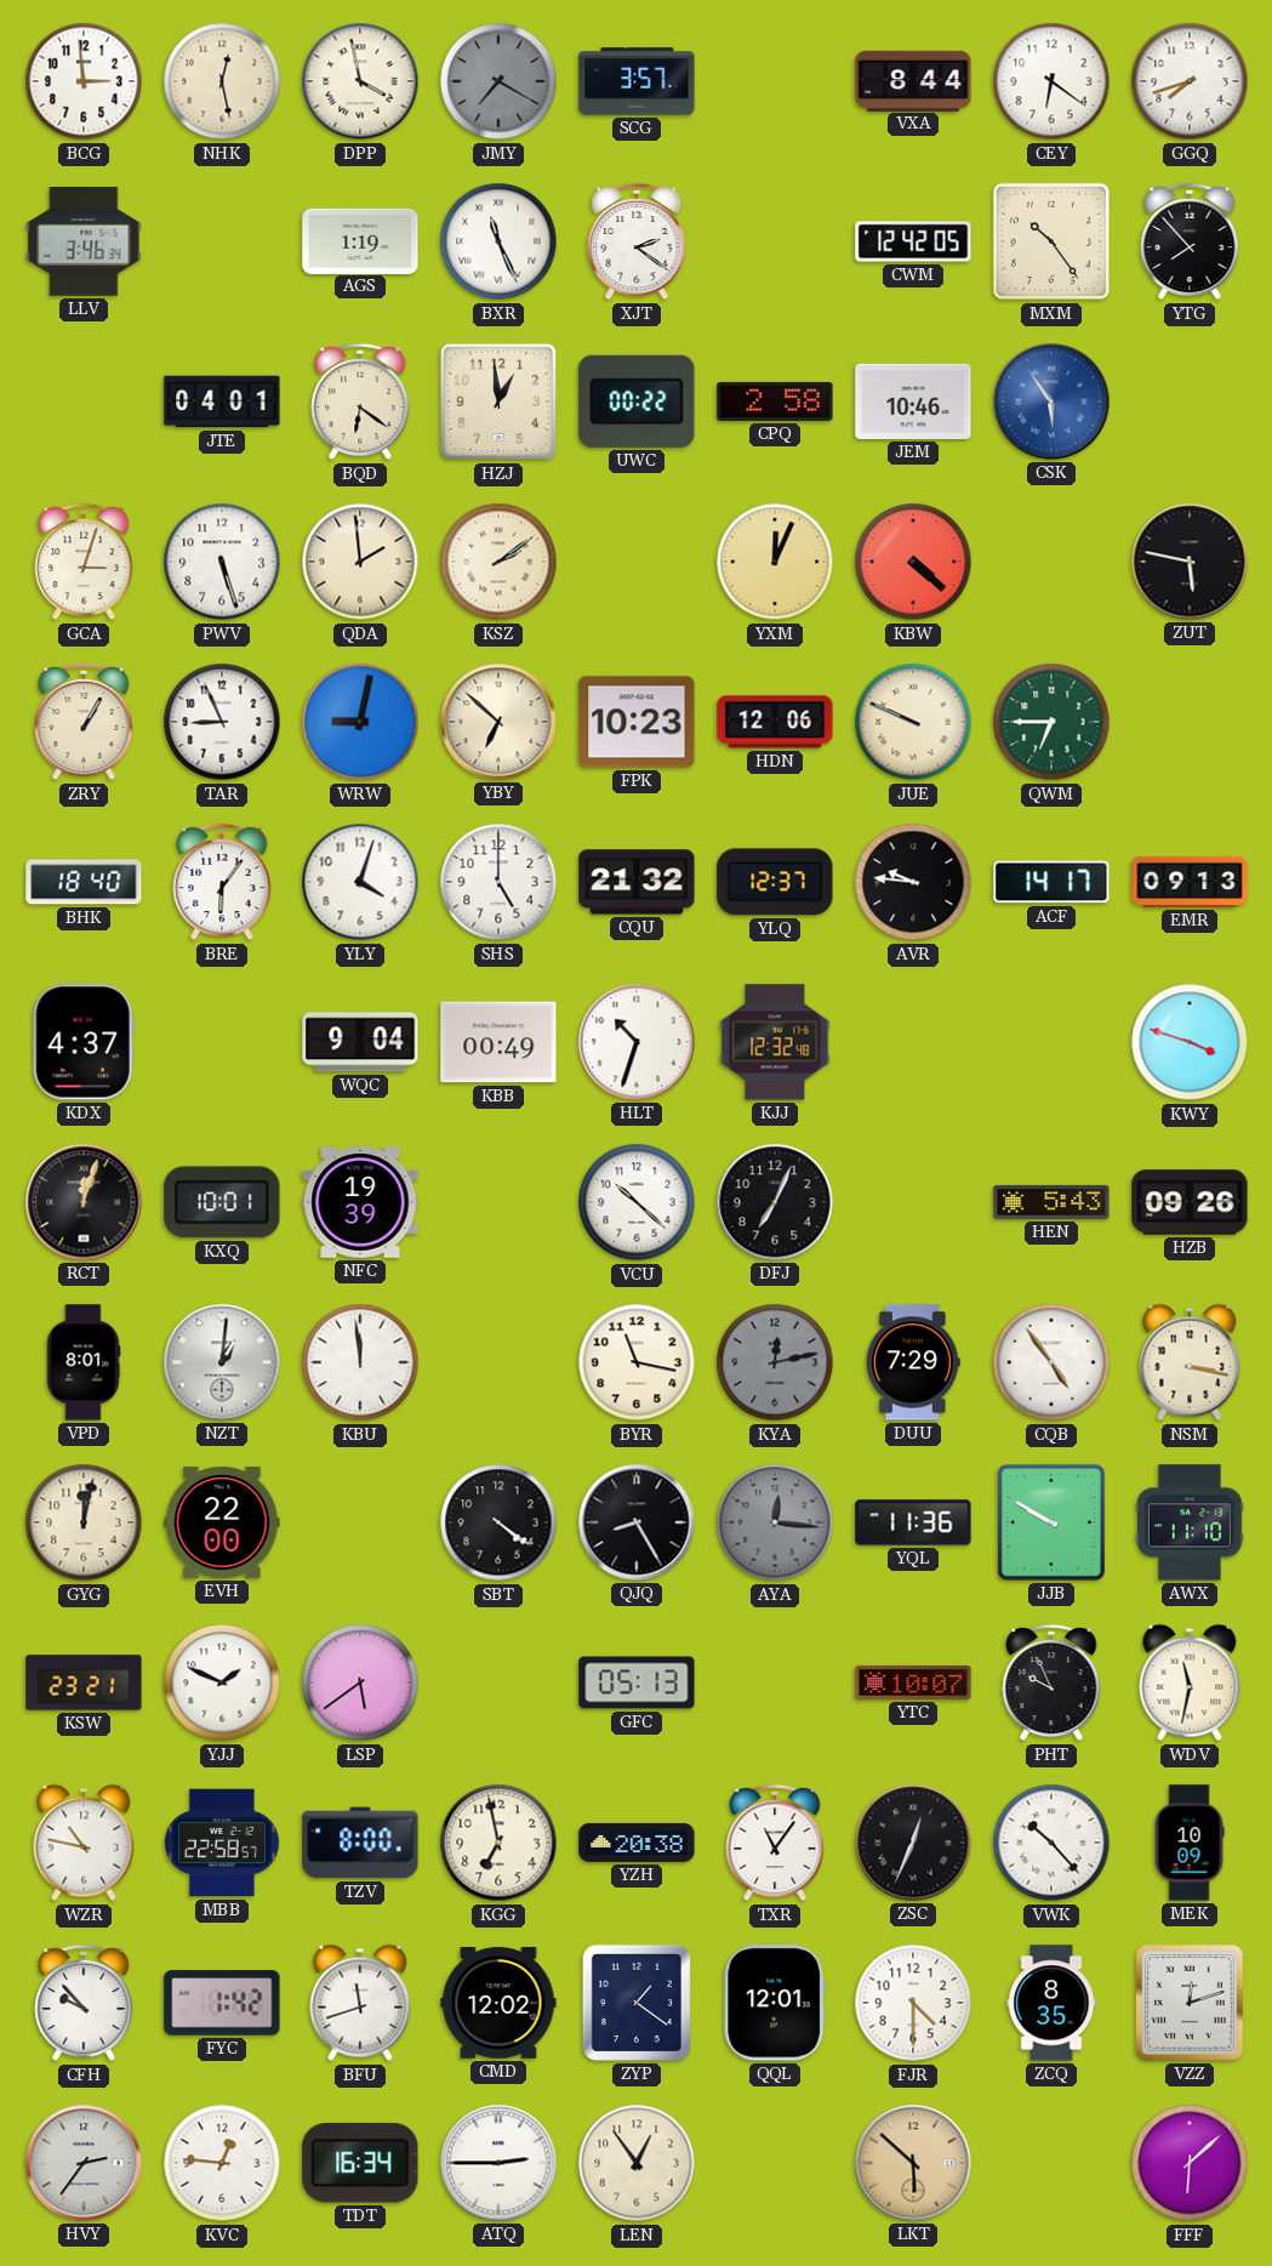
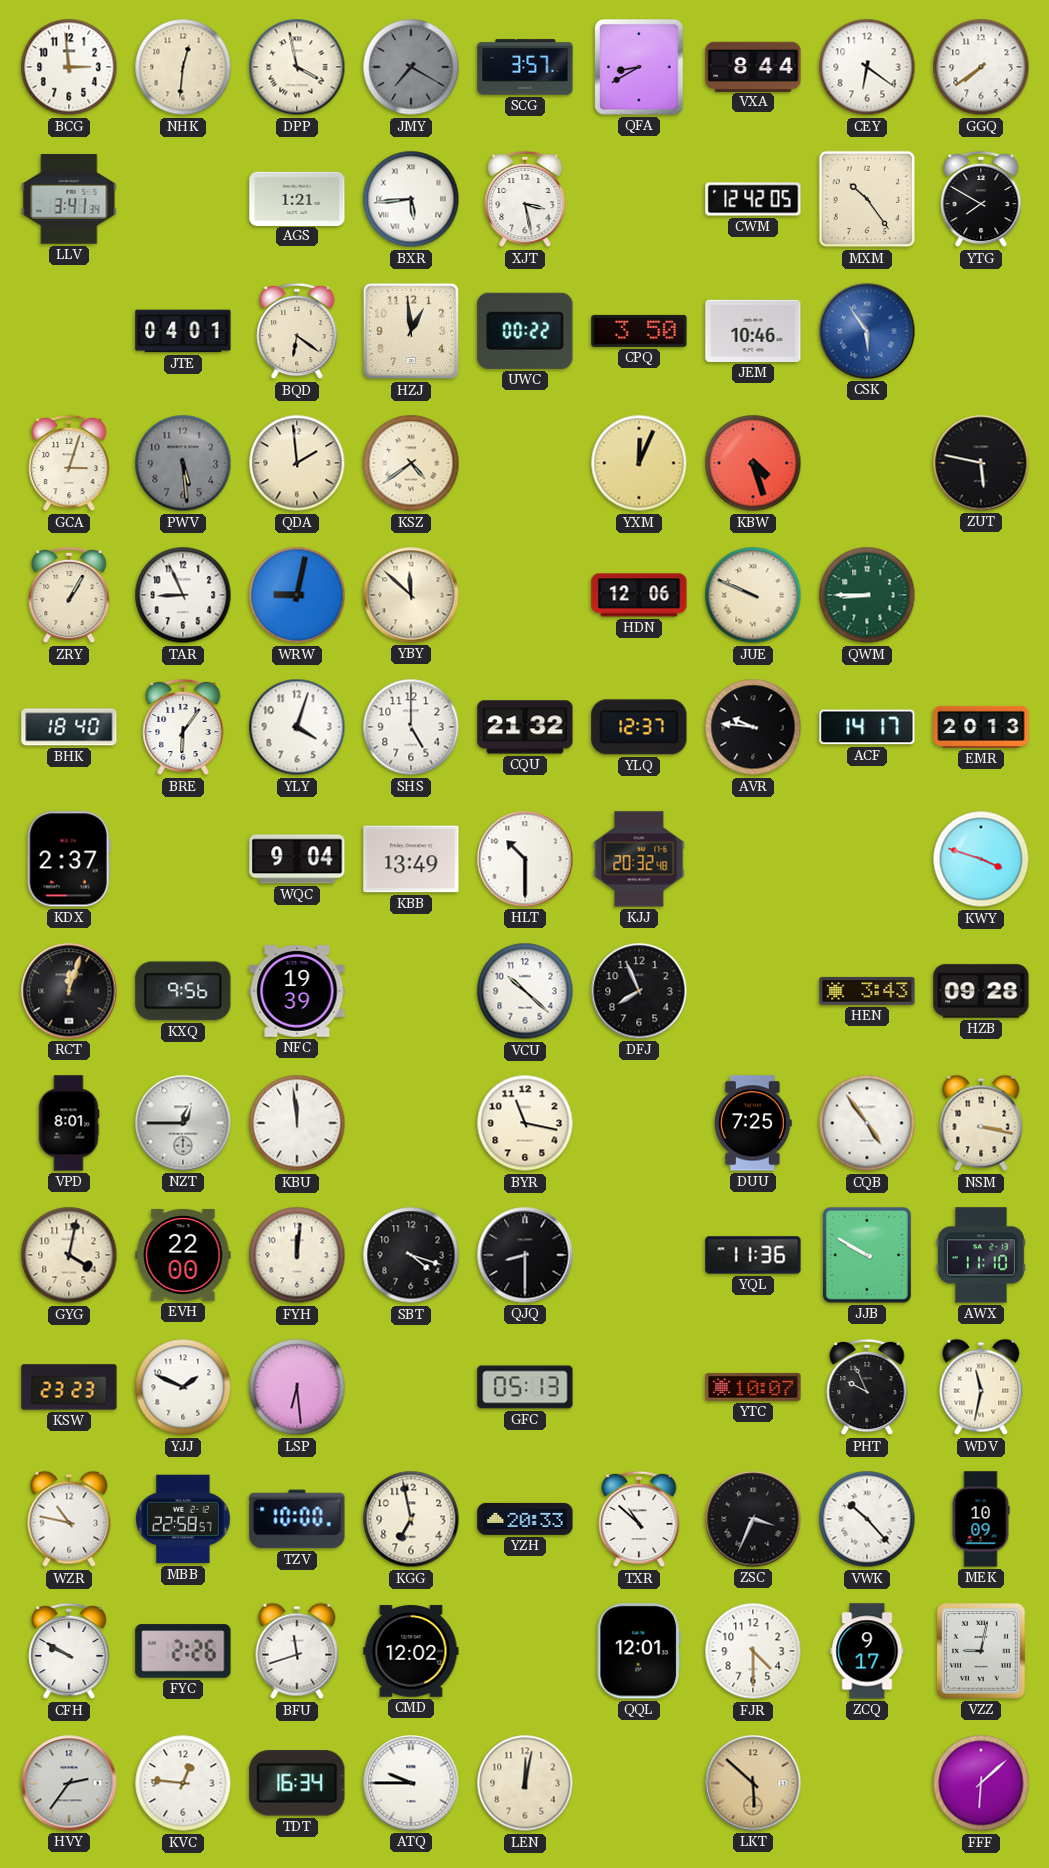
NHK: 12:28 -> 12:31 (183, 67)
QFA: none -> 8:40 (639, 67)
GGQ: 7:42 -> 7:39 (981, 67)
LLV: 3:46 -> 3:41 (69, 199)
AGS: 1:19 -> 1:21 (297, 198)
BXR: 11:26 -> 5:44 (411, 199)
XJT: 2:21 -> 3:28 (525, 199)
YTG: 7:53 -> 7:50 (981, 199)
CPQ: 2:58 -> 3:50 (639, 331)
PWV: 5:27 -> 5:29 (183, 463)
PWV dial: white -> grey (183, 463)
KSZ: 2:09 -> 4:39 (411, 463)
KBW: 4:22 -> 4:27 (753, 463)
YBY: 6:52 -> 11:52 (411, 595)
FPK: 10:23 -> none (637, 722)
QWM: 6:45 -> 8:45 (867, 595)
EMR: 09:13 -> 20:13 (981, 727)
KDX: 4:37 -> 2:37 (69, 859)
KBB: 00:49 -> 13:49 (411, 859)
HLT: 10:33 -> 10:30 (525, 859)
KJJ: 12:32 -> 20:32 (639, 859)
KXQ: 10:01 -> 9:56 (183, 991)
DFJ: 7:04 -> 7:56 (639, 991)
HEN: 5:43 -> 3:43 (867, 991)
HZB: 09:26 -> 09:28 (981, 991)
NZT: 1:01 -> 12:45 (183, 1123)
KYA: 12:13 -> none (775, 1362)
DUU: 7:29 -> 7:25 (753, 1123)
GYG: 12:02 -> 4:02 (69, 1255)
FYH: none -> 12:01 (297, 1255)
SBT: 4:21 -> 4:18 (411, 1255)
QJQ: 8:25 -> 8:30 (525, 1255)
AYA: 12:16 -> none (775, 1522)
KSW: 23:21 -> 23:23 (69, 1387)
LSP: 5:39 -> 6:29 (297, 1387)
TZV: 8:00 -> 10:00 (297, 1519)
YZH: 20:38 -> 20:33 (525, 1519)
TXR: 11:06 -> 10:52 (639, 1519)
ZSC: 12:34 -> 3:34 (753, 1519)
CFH: 9:53 -> 9:50 (69, 1651)
FYC: 1:42 -> 2:26 (183, 1651)
ZYP: 1:21 -> none (637, 2003)
ZCQ: 8:35 -> 9:17 (867, 1651)
VZZ: 12:12 -> 9:02 (981, 1651)
ATQ: 2:45 -> 9:45 (411, 1783)
LEN: 12:54 -> 12:02 (525, 1783)
